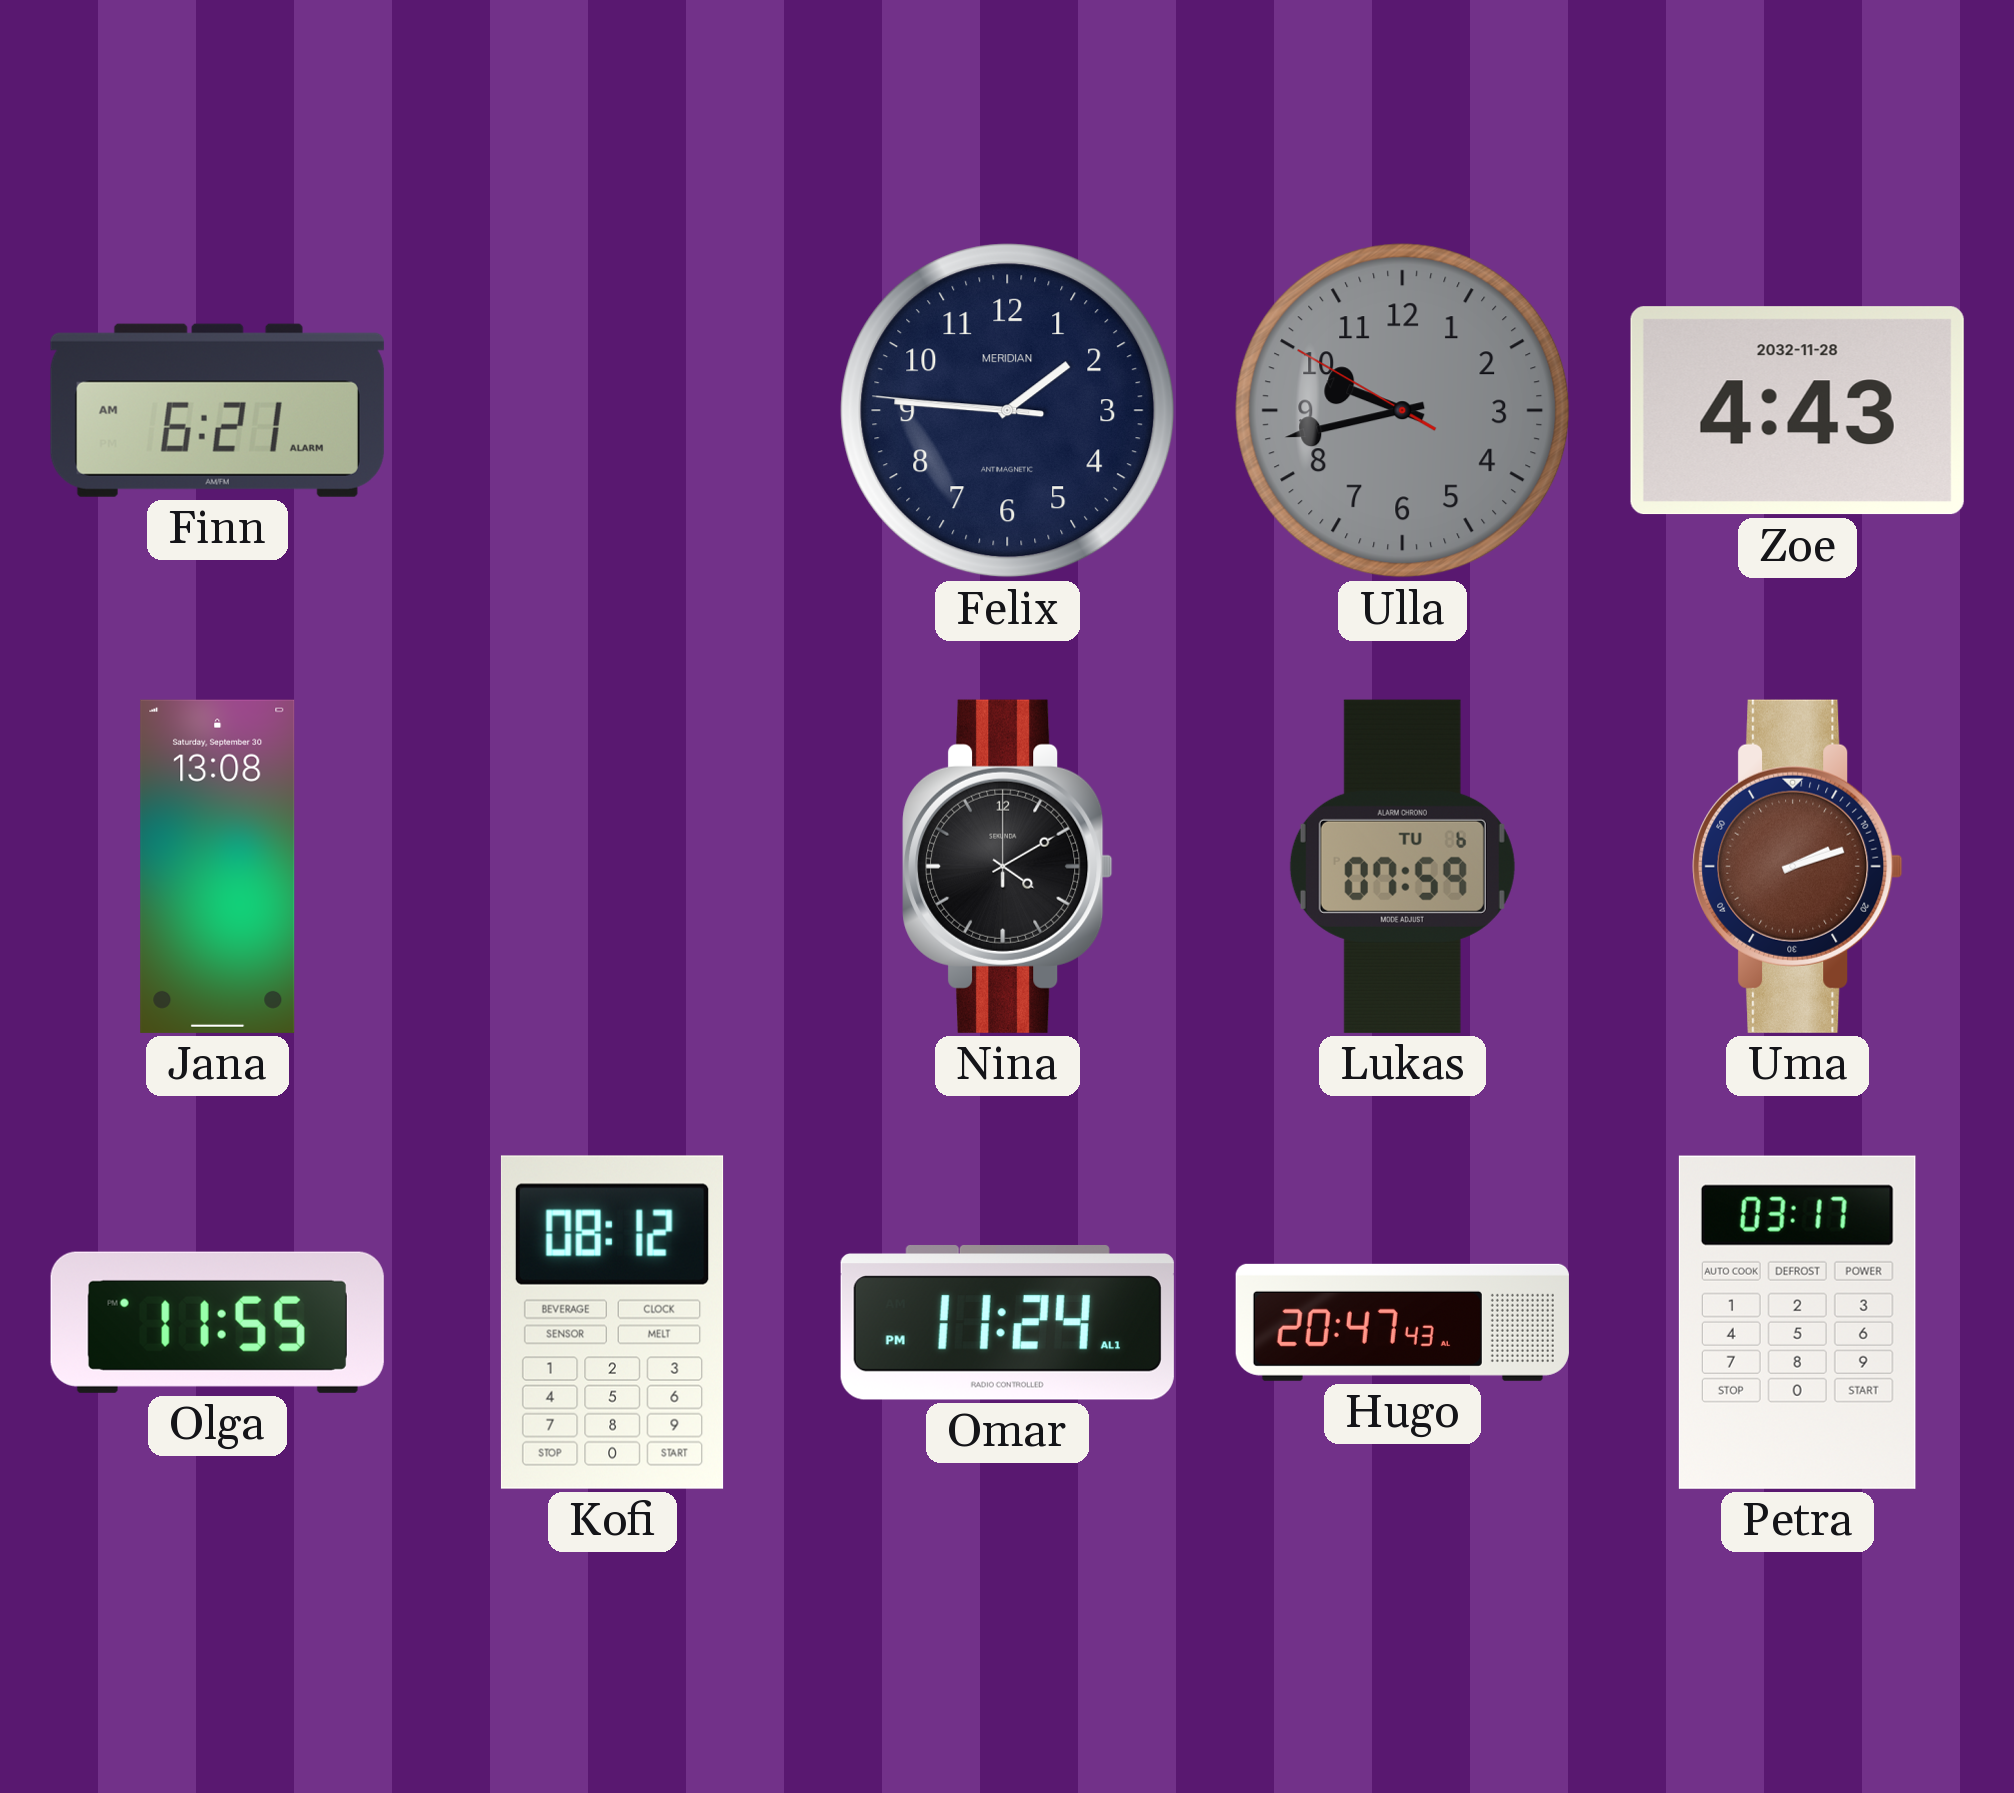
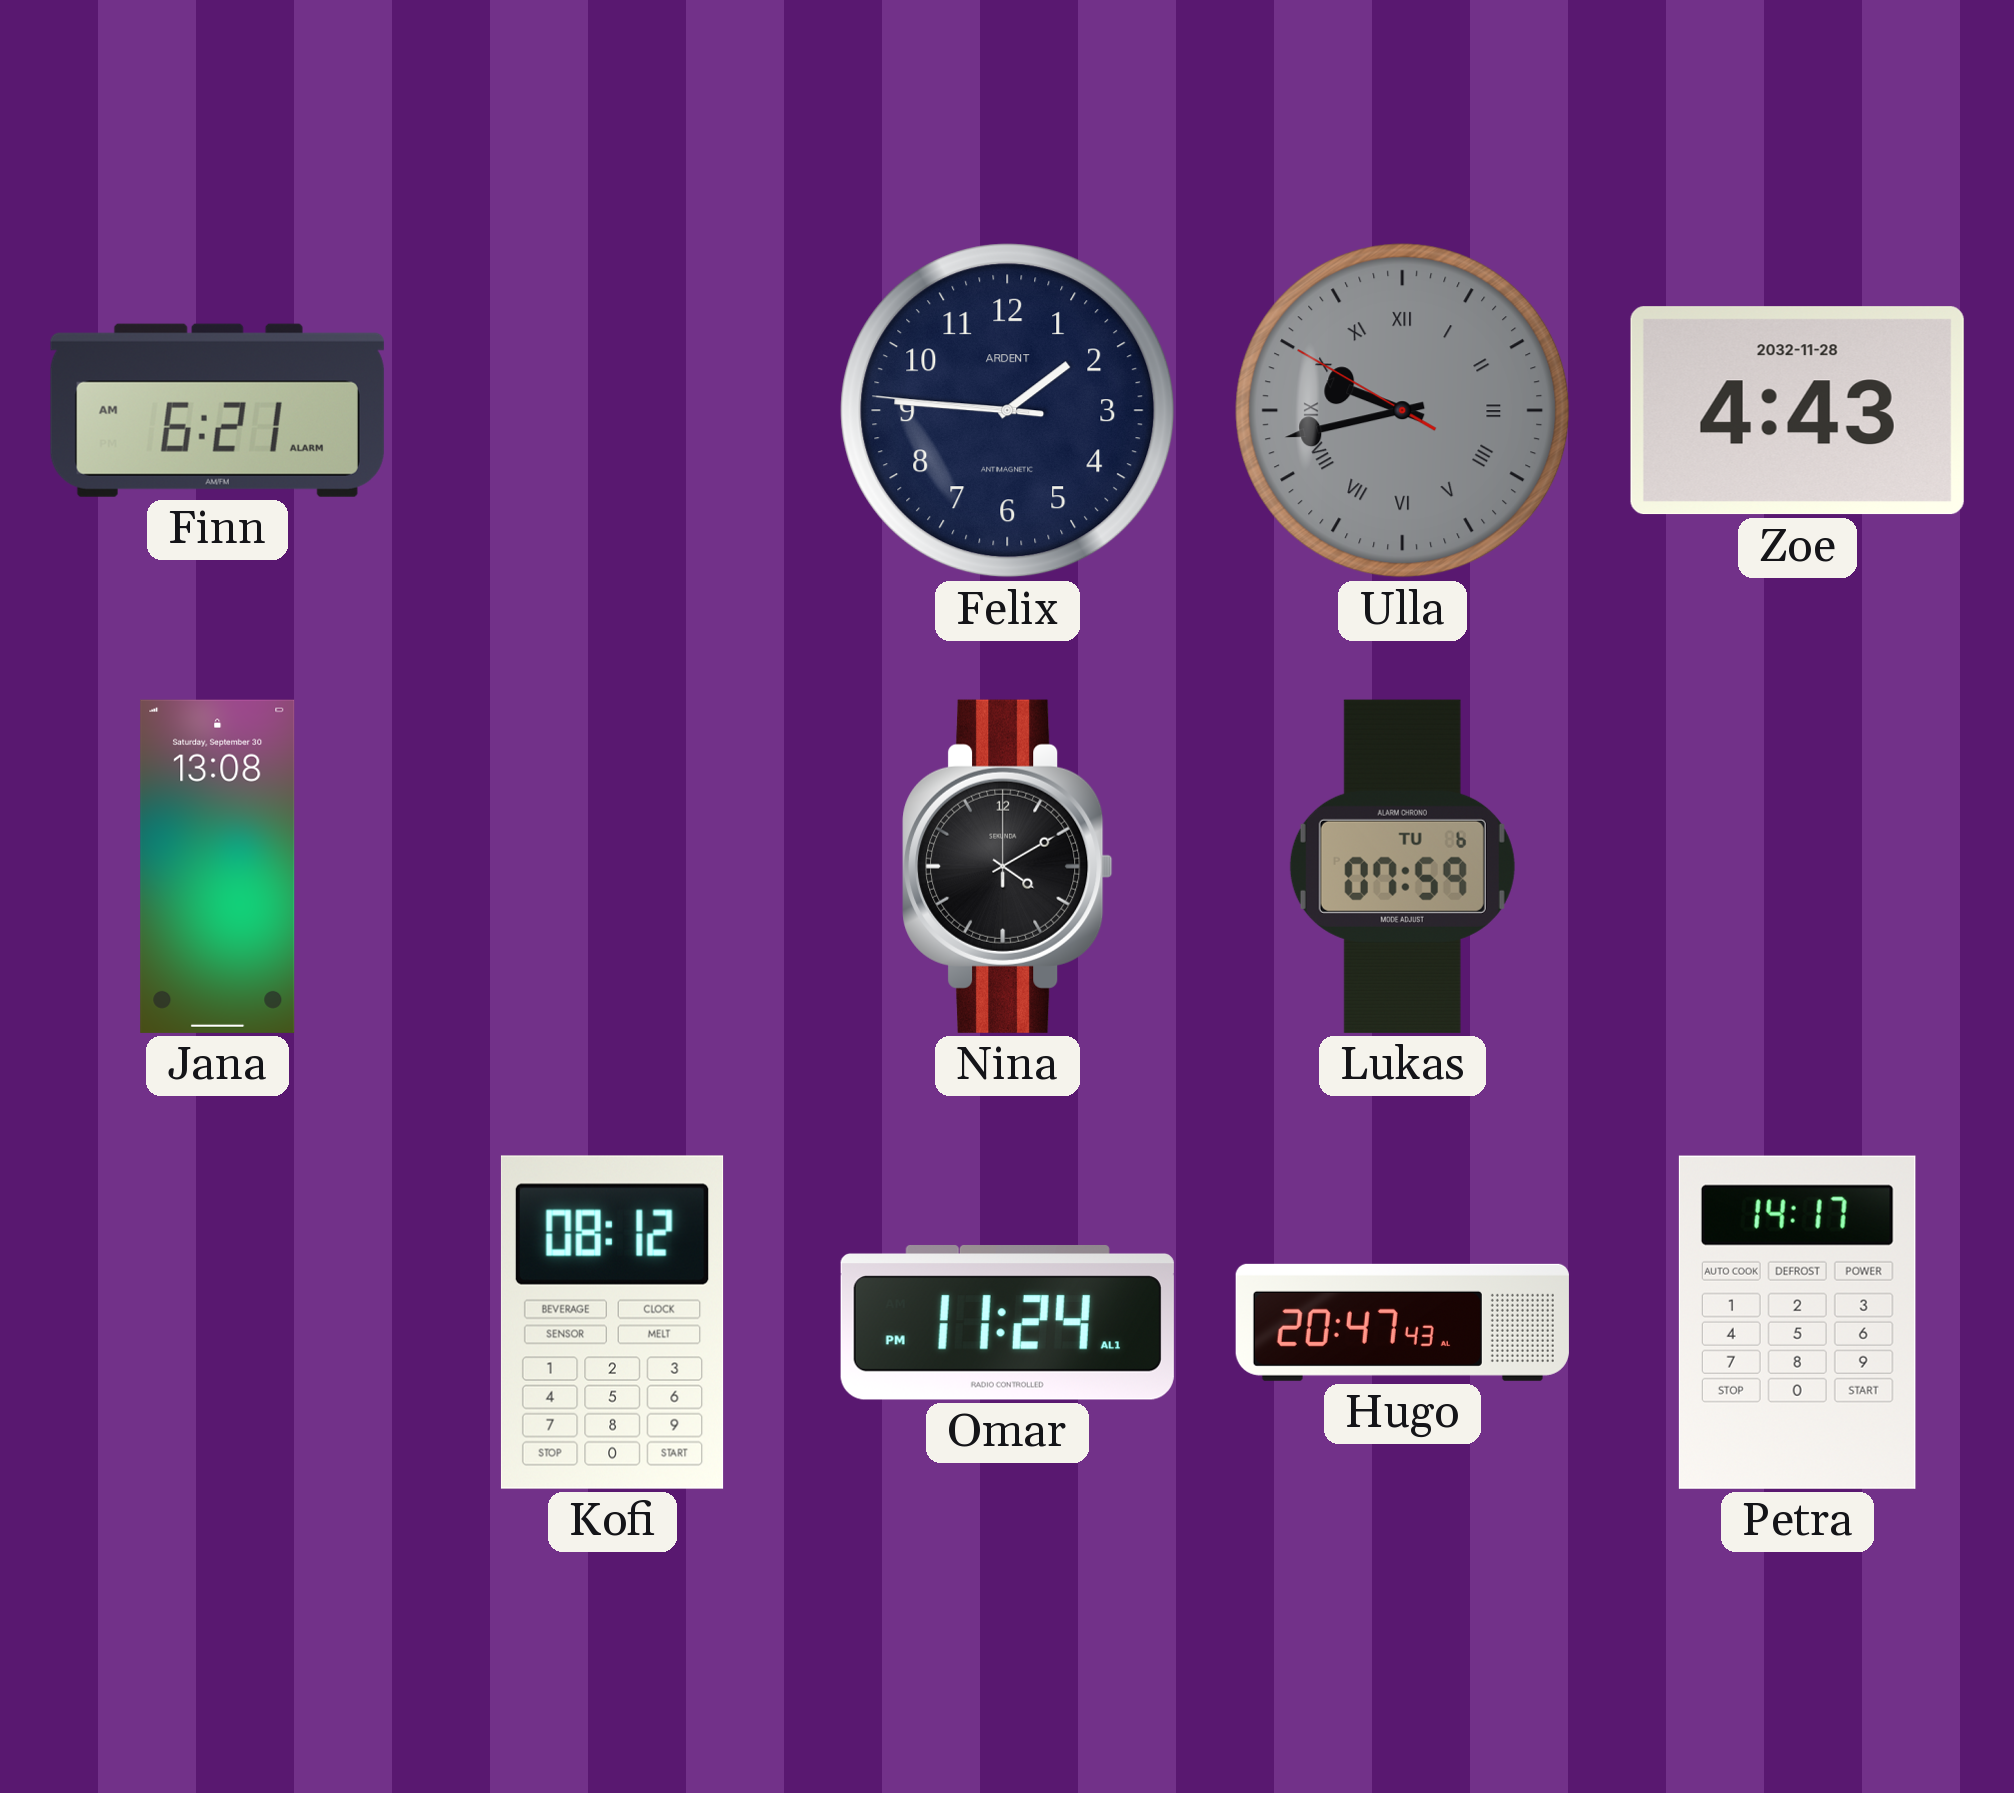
Felix brand: MERIDIAN -> ARDENT (1008, 411)
Ulla numerals: Arabic -> Roman (1403, 411)
Uma: 2:12 -> none (1798, 866)
Olga: 11:55 -> none (217, 1322)
Petra: 03:17 -> 14:17 (1797, 1322)
